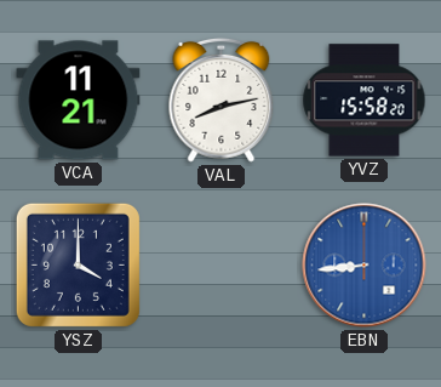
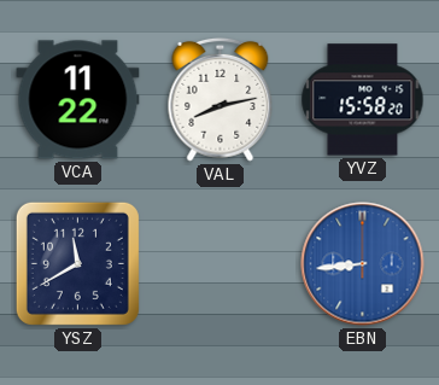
VCA: 11:21 -> 11:22 (78, 100)
YSZ: 4:00 -> 11:40 (77, 263)
